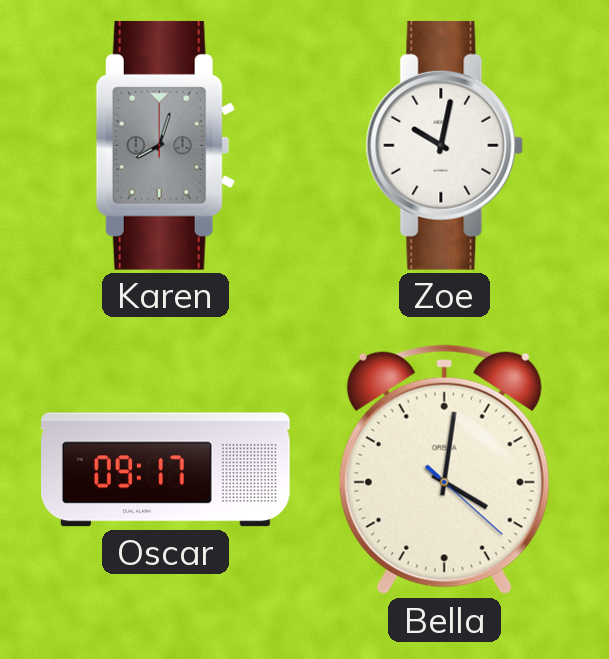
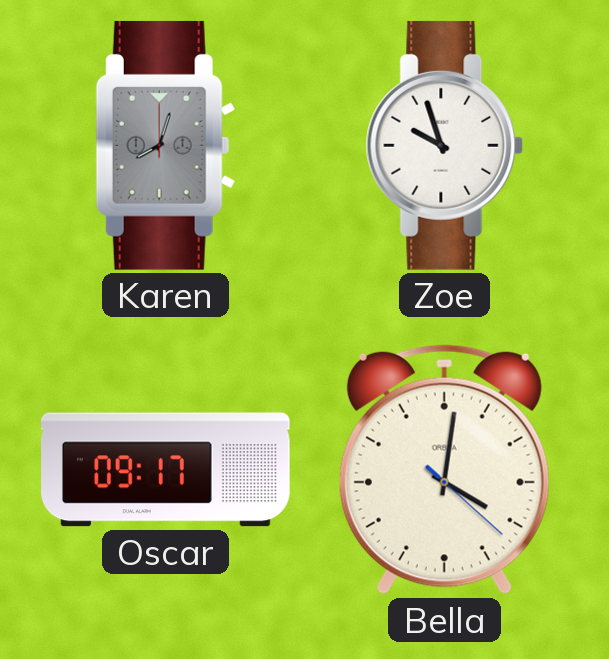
Zoe: 10:02 -> 9:57 (445, 145)
